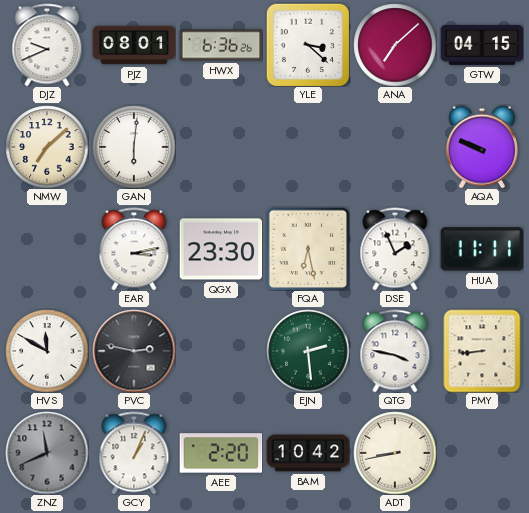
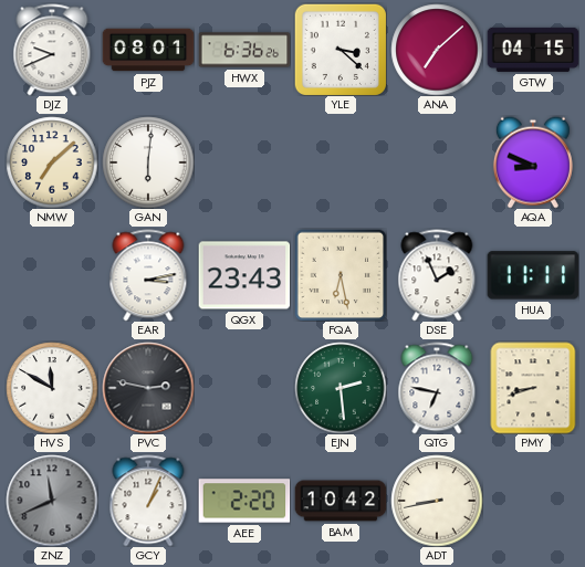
AQA: 9:49 -> 8:49 (533, 162)
QGX: 23:30 -> 23:43 (244, 275)
QTG: 3:47 -> 6:47 (437, 388)
PMY: 8:44 -> 8:42 (533, 388)
